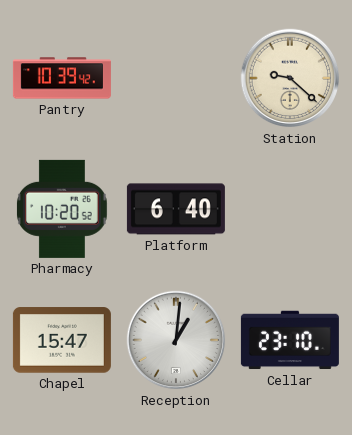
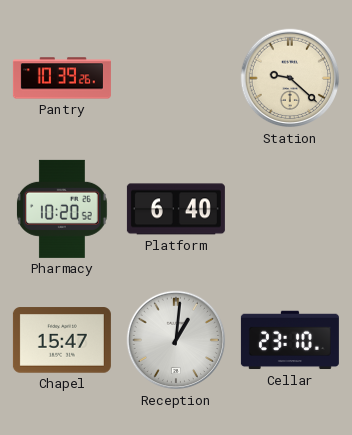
Pantry: 10:39:42 -> 10:39:26 (62, 78)
